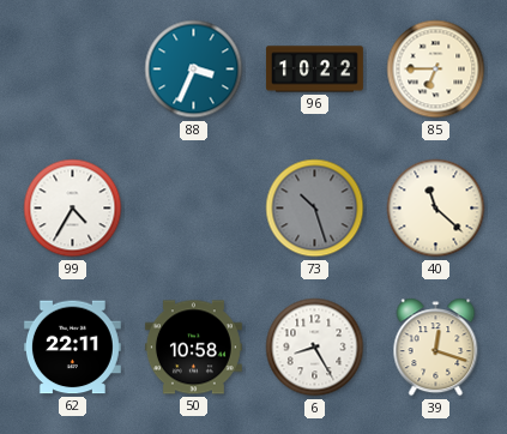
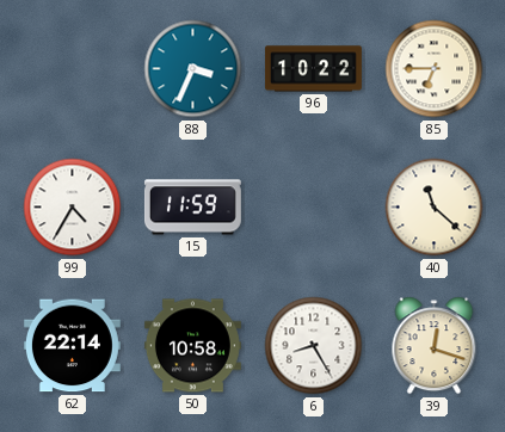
15: none -> 11:59 (192, 208)
73: 10:27 -> none (315, 209)
62: 22:11 -> 22:14 (72, 346)
